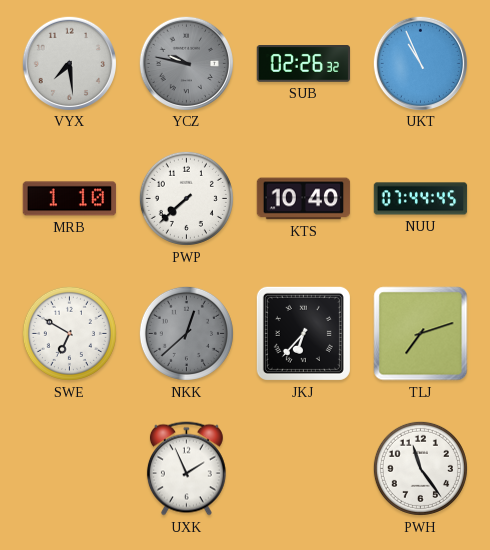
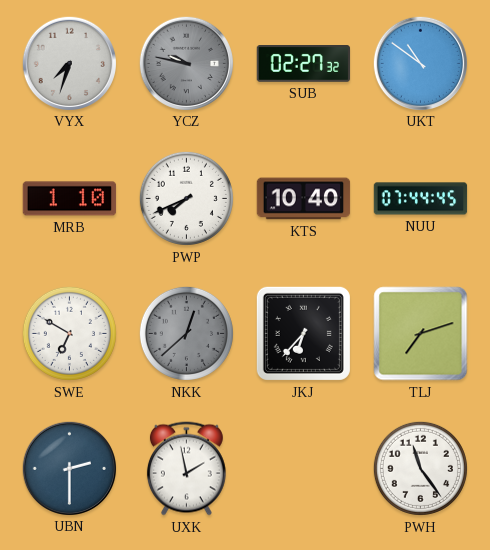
VYX: 7:29 -> 7:33 (69, 63)
SUB: 02:26 -> 02:27 (304, 64)
UKT: 10:56 -> 10:51 (420, 63)
PWP: 7:38 -> 7:41 (186, 198)
UBN: none -> 2:30 (69, 468)
UXK: 1:56 -> 1:58 (186, 469)
